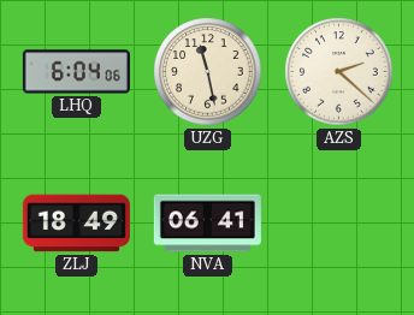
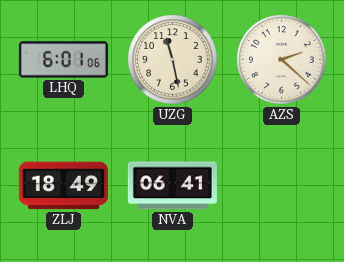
LHQ: 6:04 -> 6:01 (63, 60)
